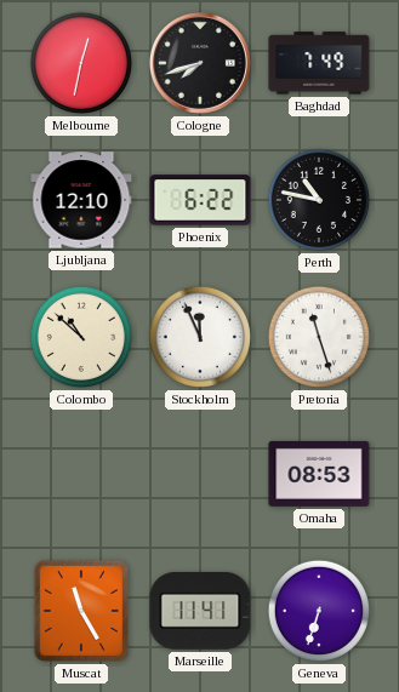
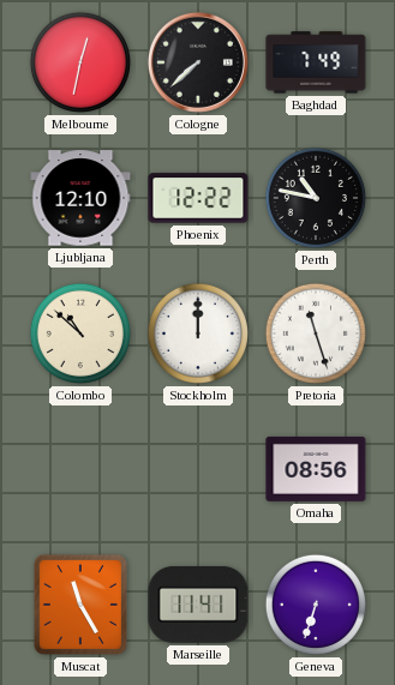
Cologne: 7:42 -> 7:38 (198, 62)
Phoenix: 6:22 -> 12:22 (198, 198)
Stockholm: 11:56 -> 12:00 (198, 334)
Omaha: 08:53 -> 08:56 (316, 469)
